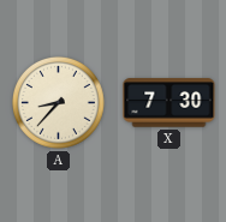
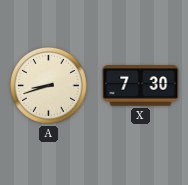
A: 8:37 -> 8:42 (49, 86)
